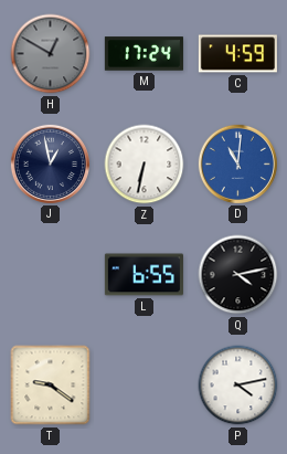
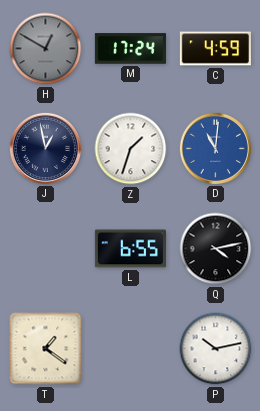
Z: 6:32 -> 1:33 (131, 149)
T: 9:21 -> 1:21 (46, 349)
P: 4:13 -> 10:13 (216, 349)
